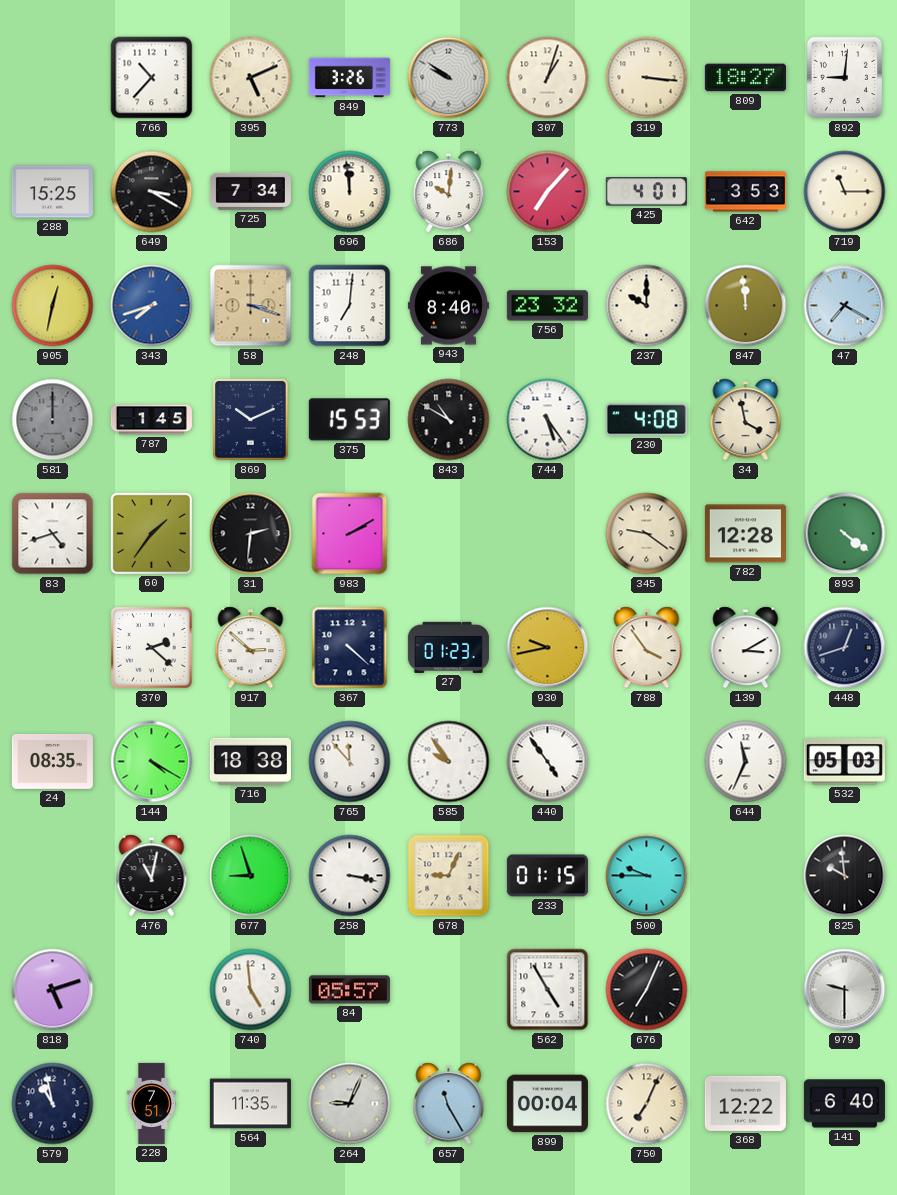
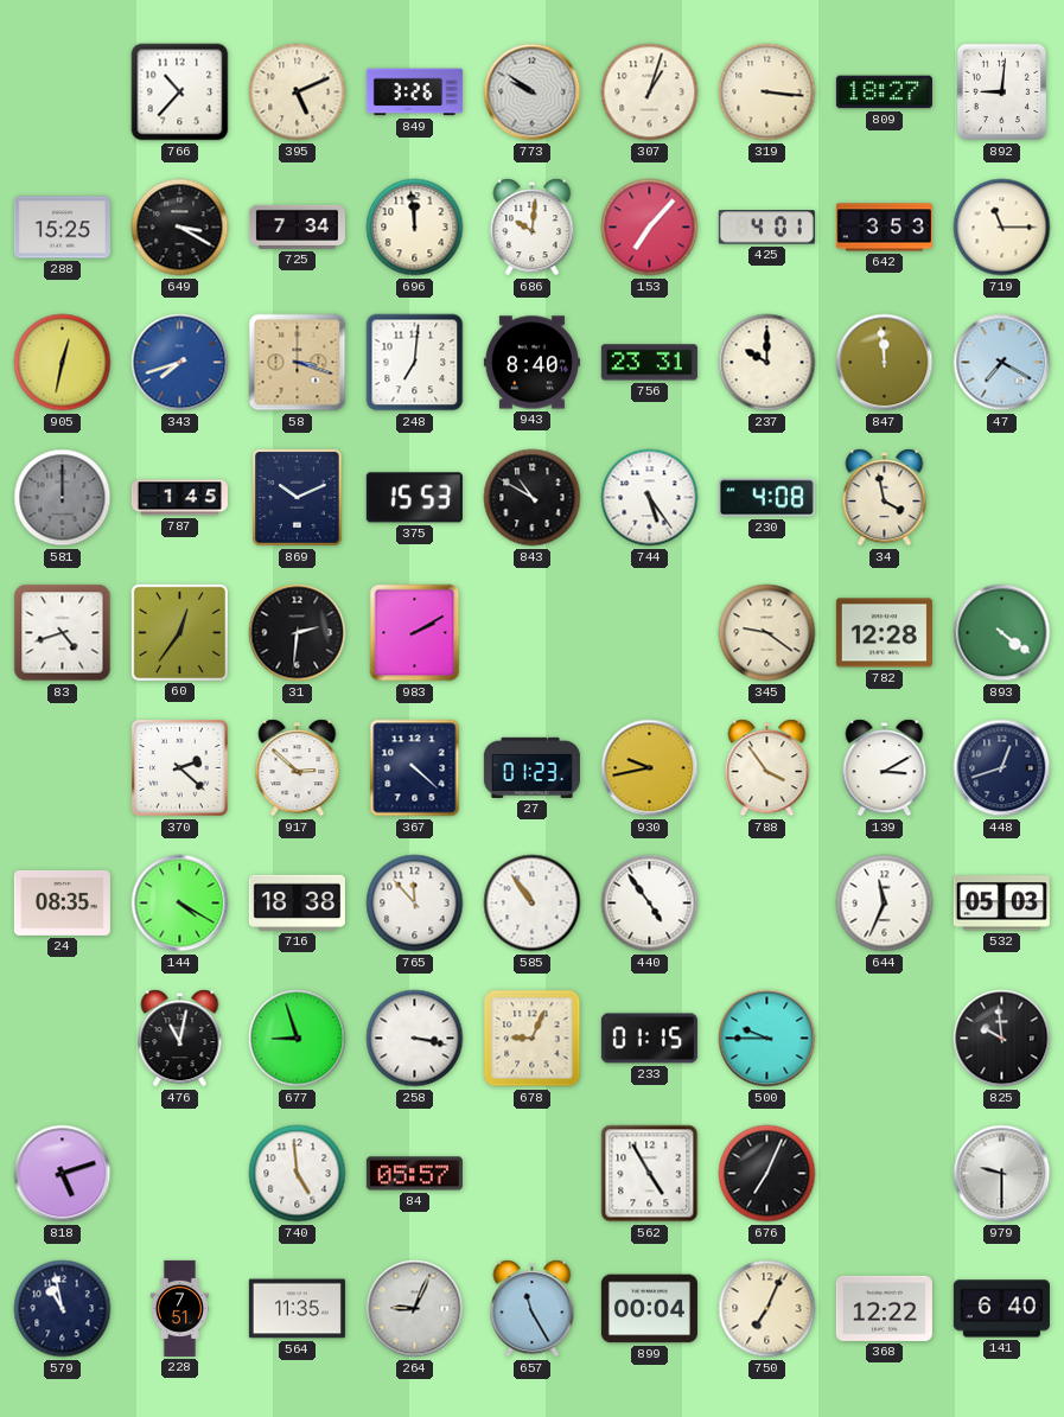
756: 23:32 -> 23:31 (649, 363)
60: 1:36 -> 12:36 (179, 632)
585: 9:54 -> 10:54 (533, 904)
